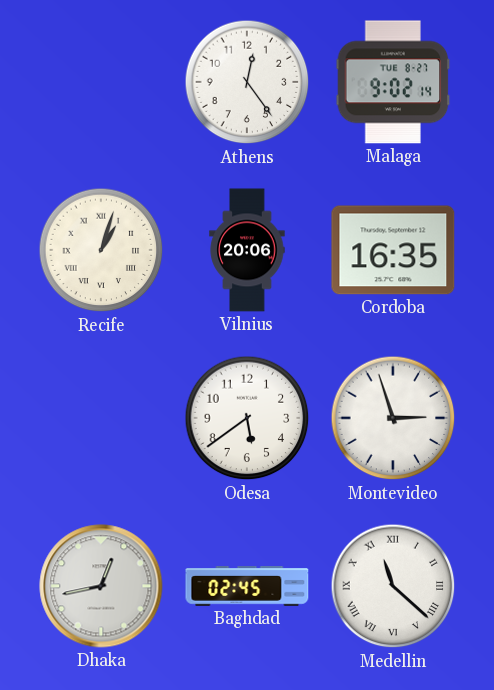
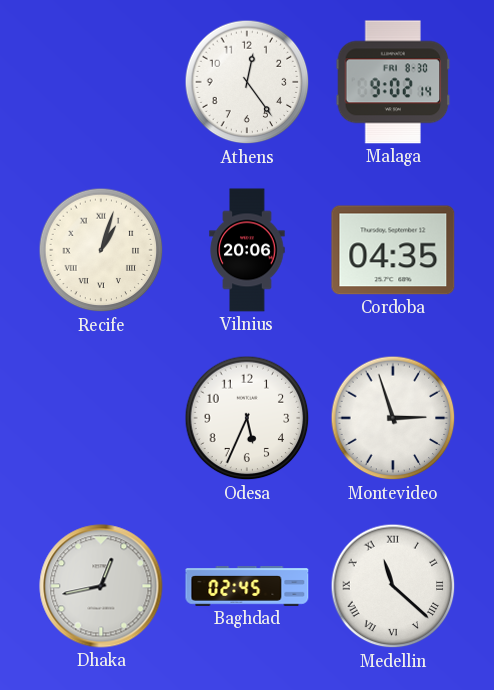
Malaga date: TUE 8-27 -> FRI 8-30 (393, 82)
Cordoba: 16:35 -> 04:35 (393, 250)
Odesa: 5:39 -> 5:34 (247, 418)
